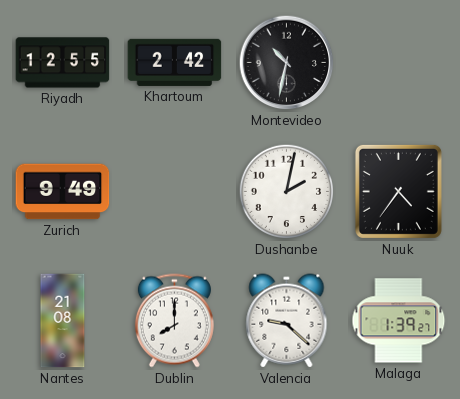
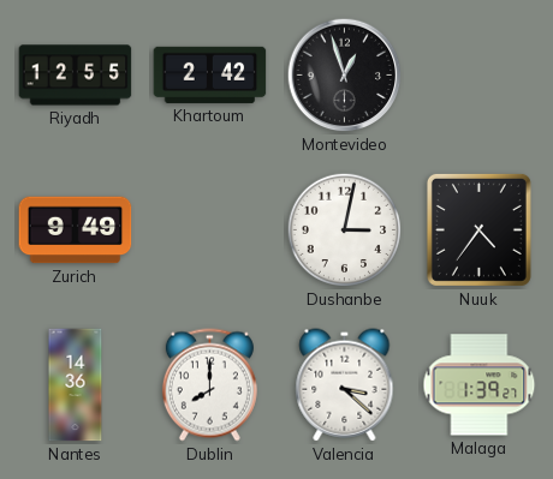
Montevideo: 10:32 -> 12:57 (345, 76)
Dushanbe: 2:02 -> 3:02 (345, 230)
Nantes: 21:08 -> 14:36 (76, 385)
Valencia: 9:22 -> 3:22 (345, 385)
